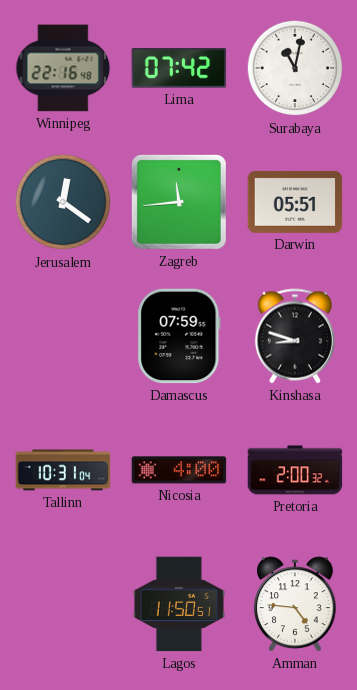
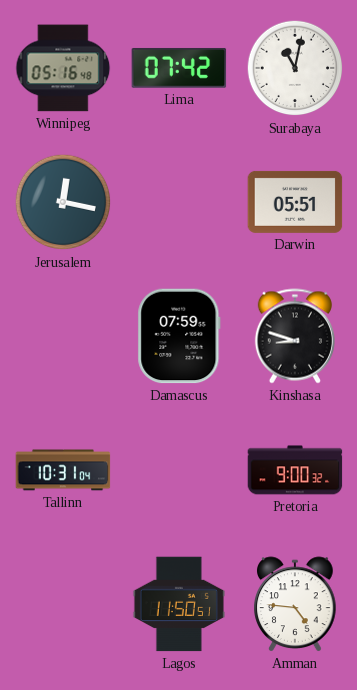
Winnipeg: 22:16 -> 05:16 (63, 68)
Jerusalem: 12:21 -> 12:17 (63, 202)
Zagreb: 11:44 -> none (179, 202)
Nicosia: 4:00 -> none (179, 470)
Pretoria: 2:00 -> 9:00 (295, 470)
